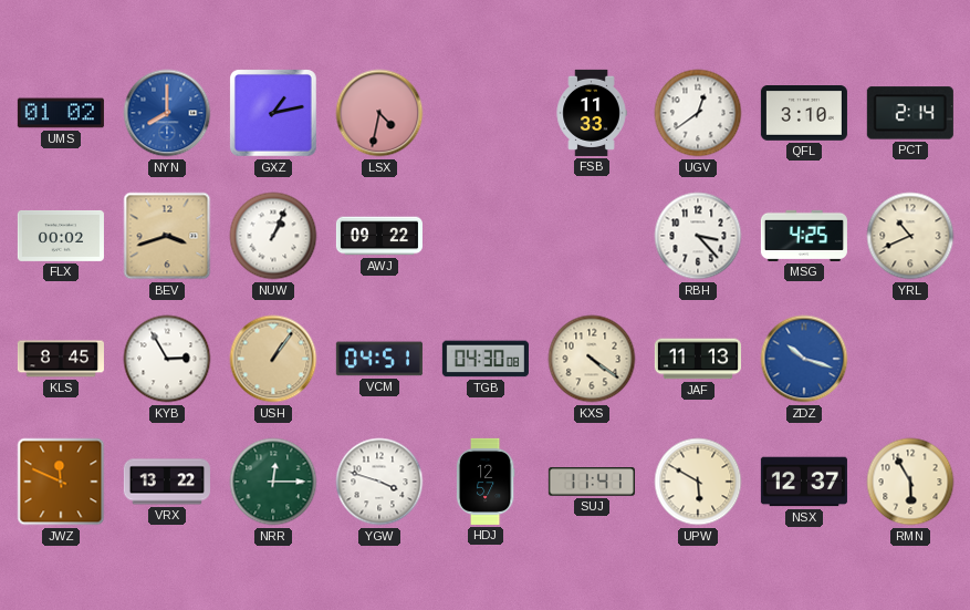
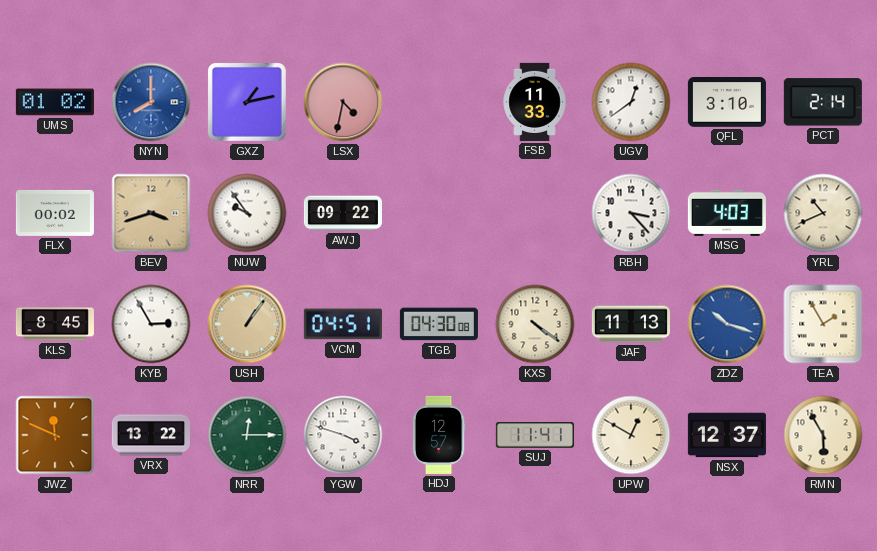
NUW: 1:04 -> 9:54 (247, 213)
MSG: 4:25 -> 4:03 (727, 213)
TEA: none -> 1:55 (823, 324)
UPW: 5:50 -> 12:50 (631, 435)
